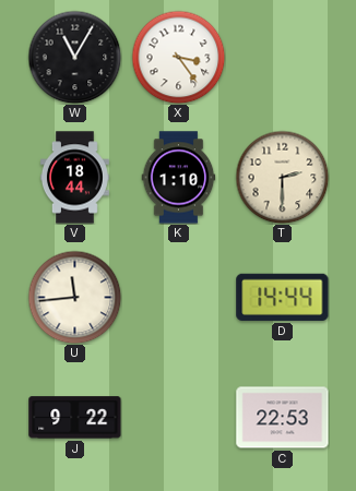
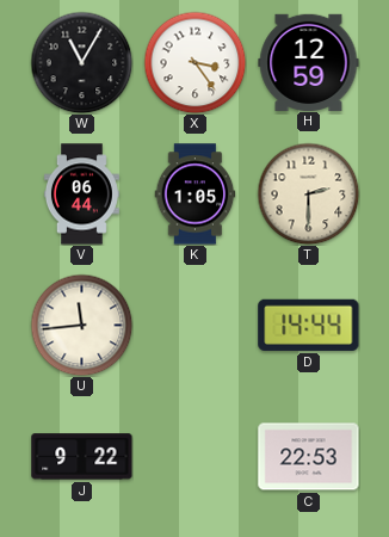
H: none -> 12:59 (309, 62)
V: 18:44 -> 06:44 (81, 195)
K: 1:10 -> 1:05 (196, 195)
